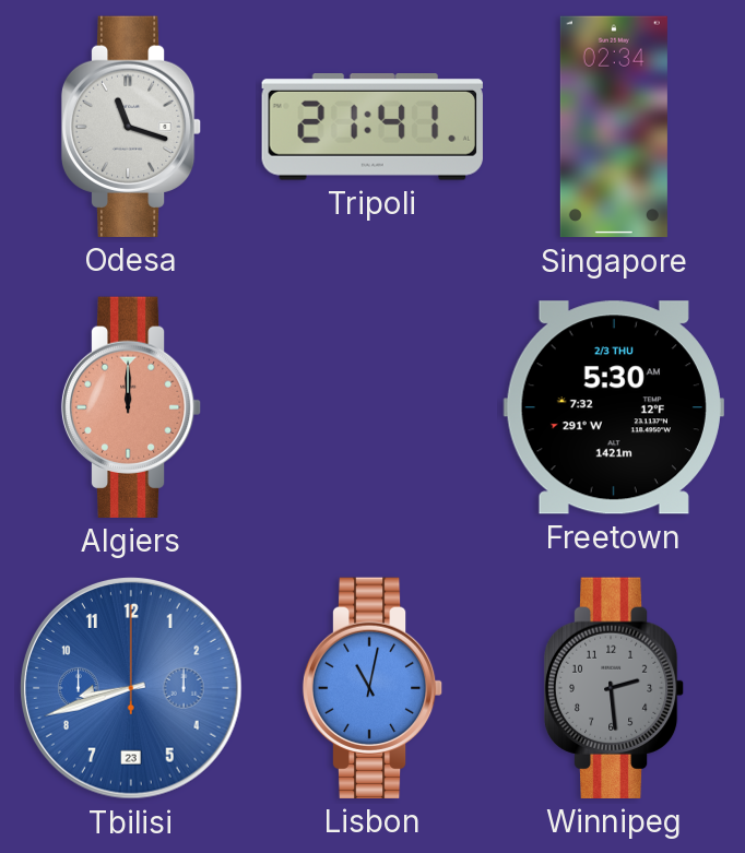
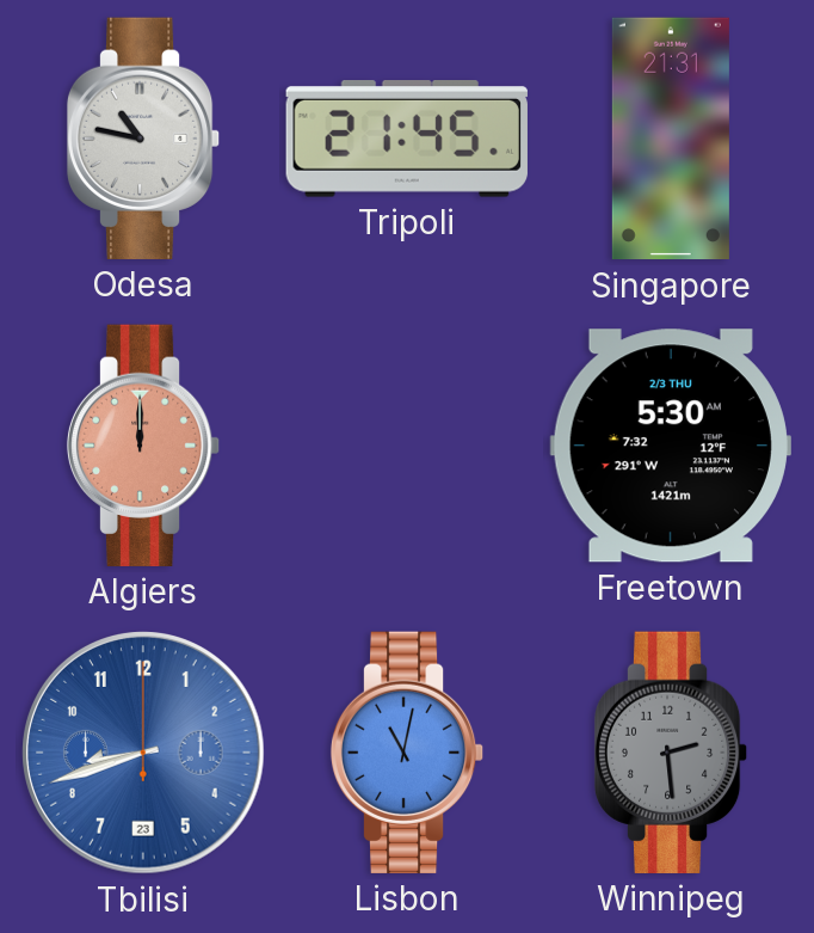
Odesa: 11:18 -> 10:47 (143, 139)
Tripoli: 21:41 -> 21:45 (407, 140)
Singapore: 02:34 -> 21:31 (671, 139)
